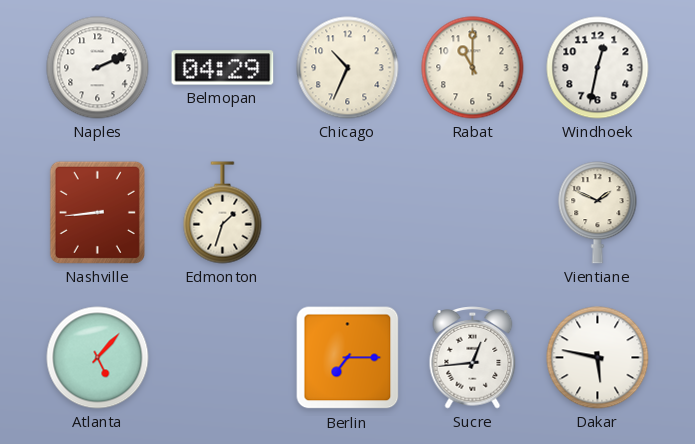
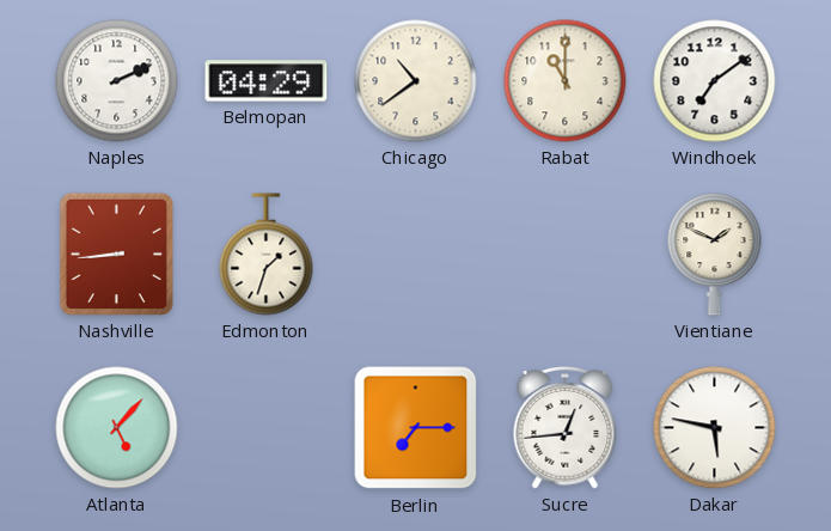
Chicago: 10:34 -> 10:39 (416, 81)
Windhoek: 12:32 -> 7:09 (715, 81)
